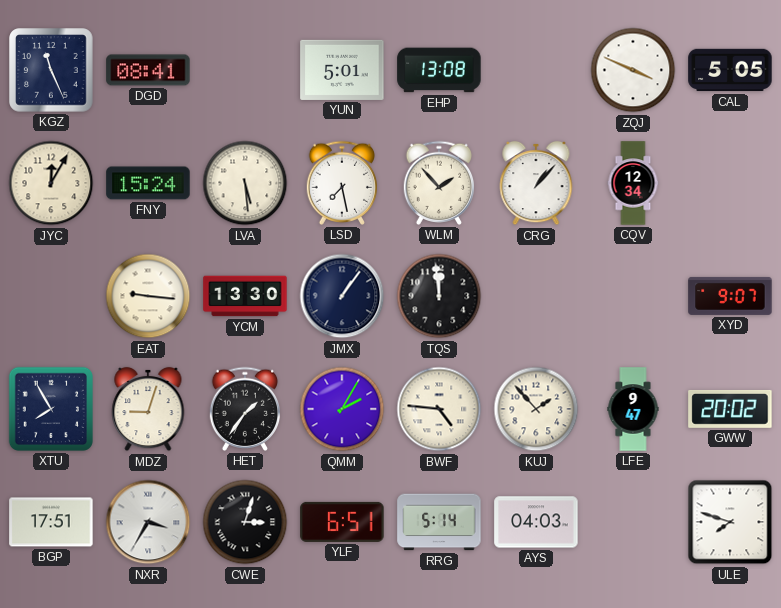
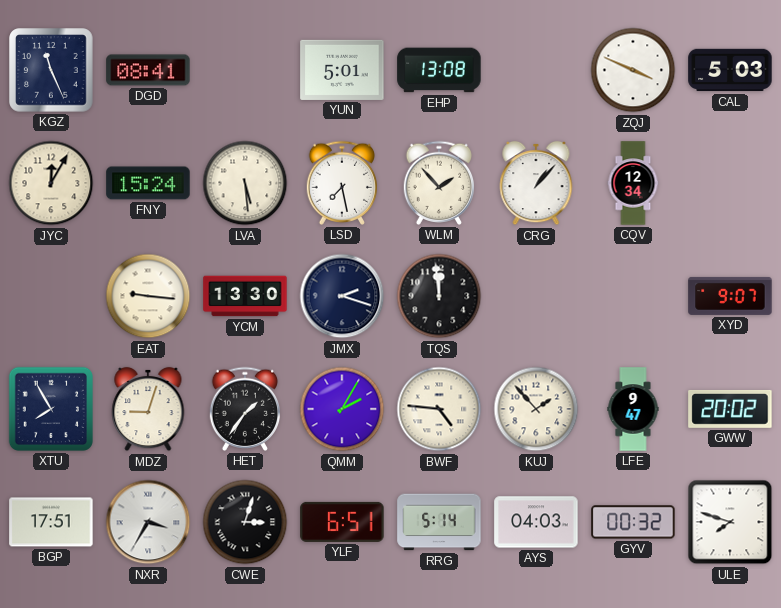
CAL: 5:05 -> 5:03 (730, 70)
JMX: 1:06 -> 2:18 (342, 296)
GYV: none -> 00:32 (633, 522)
